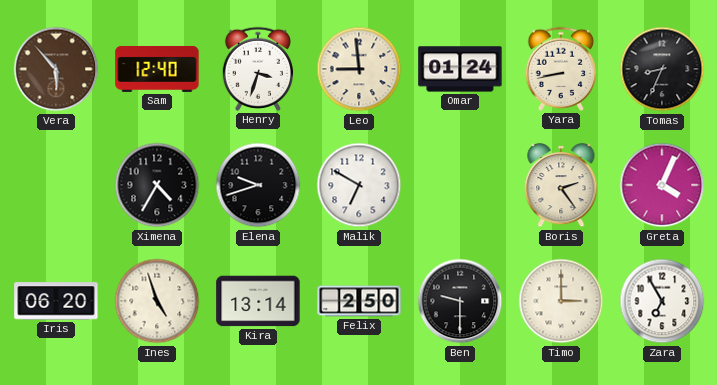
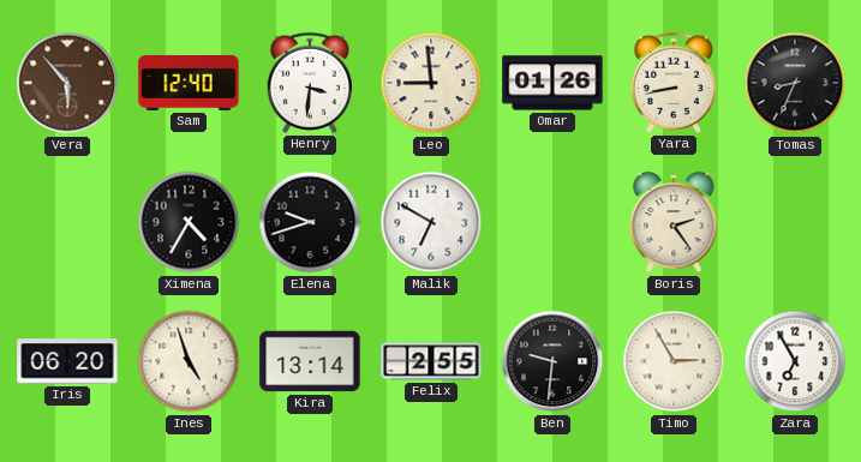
Henry: 3:33 -> 3:31 (309, 83)
Omar: 01:24 -> 01:26 (552, 83)
Greta: 4:04 -> none (662, 185)
Felix: 2:50 -> 2:55 (431, 361)
Ben: 9:30 -> 9:31 (552, 361)
Timo: 3:00 -> 2:55 (674, 361)
